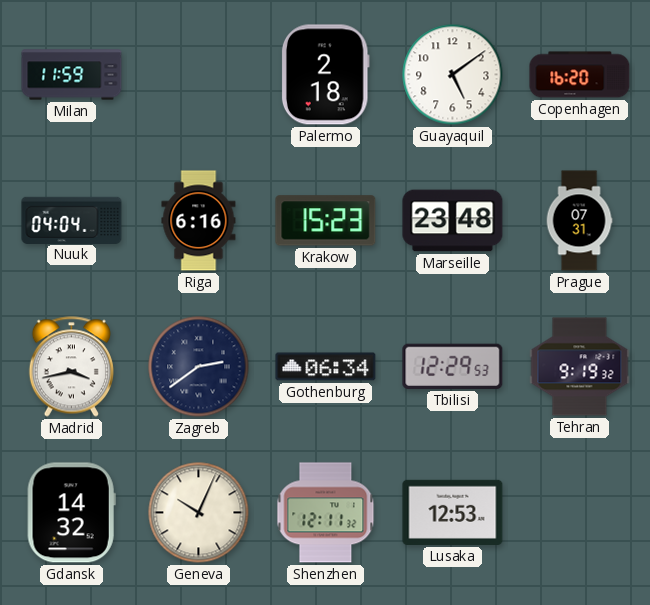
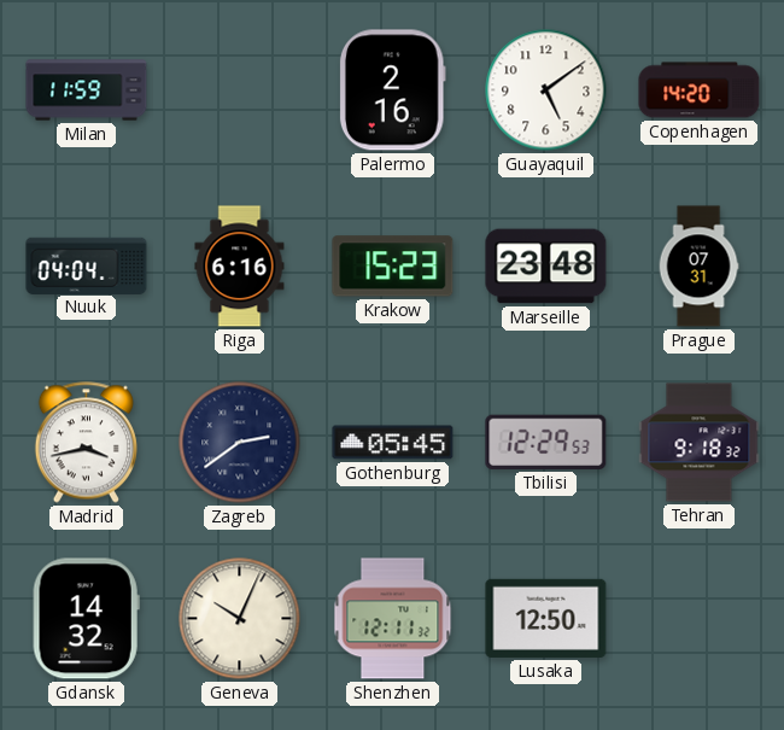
Palermo: 2:18 -> 2:16 (392, 90)
Copenhagen: 16:20 -> 14:20 (700, 90)
Gothenburg: 06:34 -> 05:45 (393, 443)
Tehran: 9:19 -> 9:18 (700, 443)
Lusaka: 12:53 -> 12:50 (546, 618)
